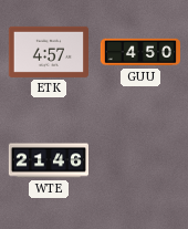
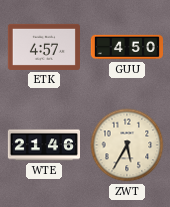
ZWT: none -> 5:35 (127, 145)
